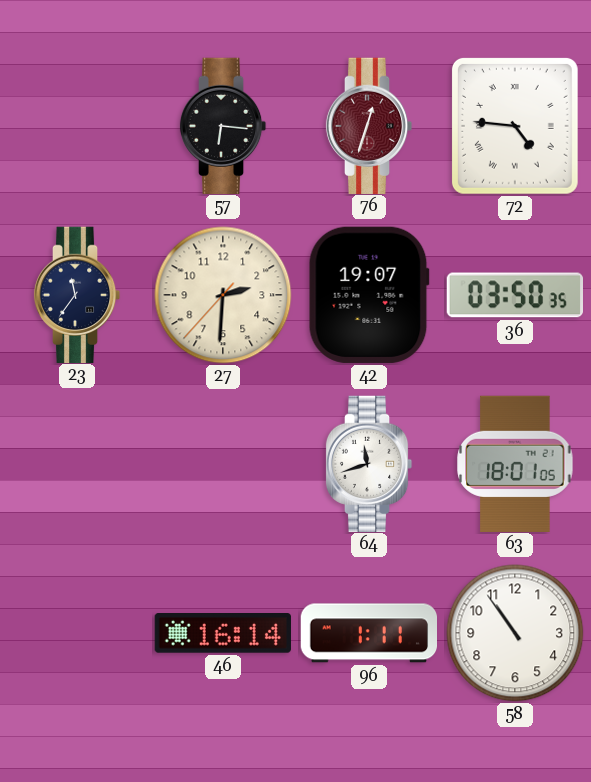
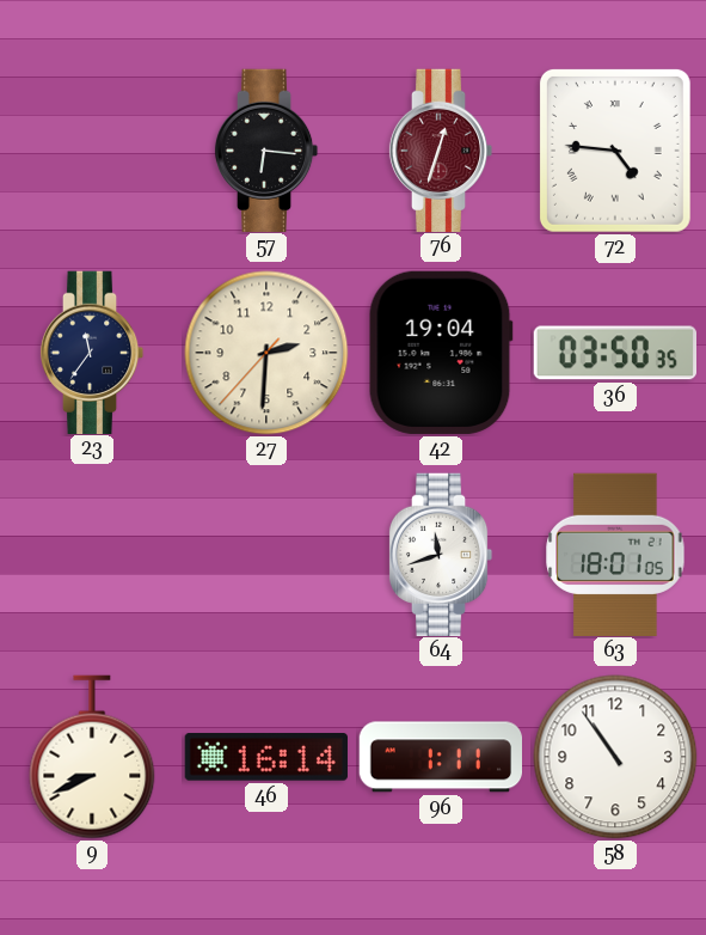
42: 19:07 -> 19:04 (441, 353)
9: none -> 8:41 (92, 757)
